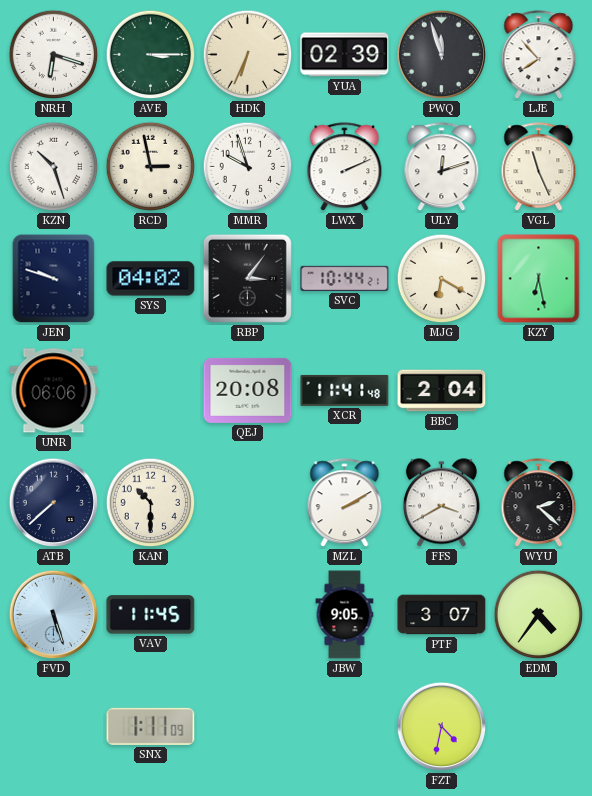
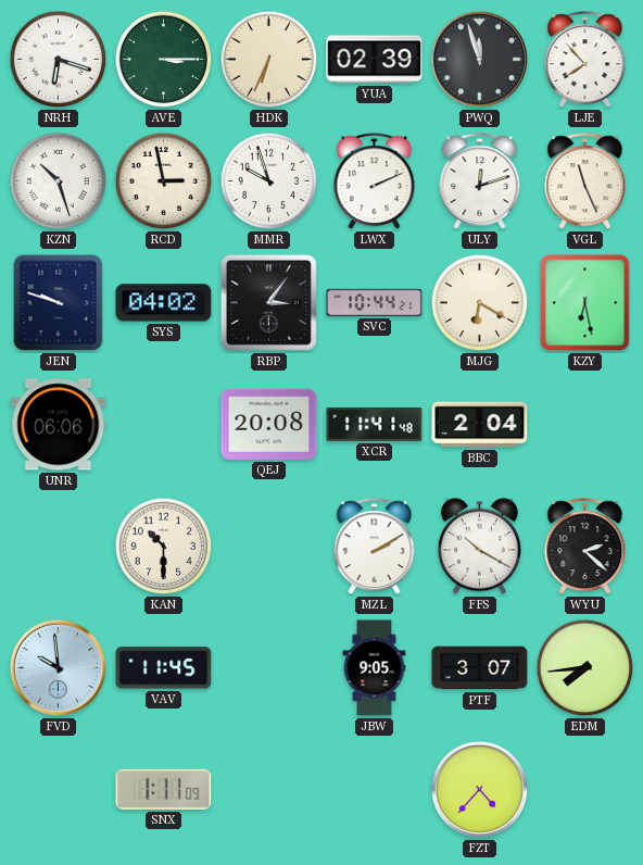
ATB: 7:38 -> none (54, 503)
FFS: 3:40 -> 10:20 (479, 547)
FVD: 5:27 -> 9:59 (59, 668)
EDM: 4:36 -> 7:44 (585, 668)
FZT: 4:32 -> 4:37 (480, 790)
